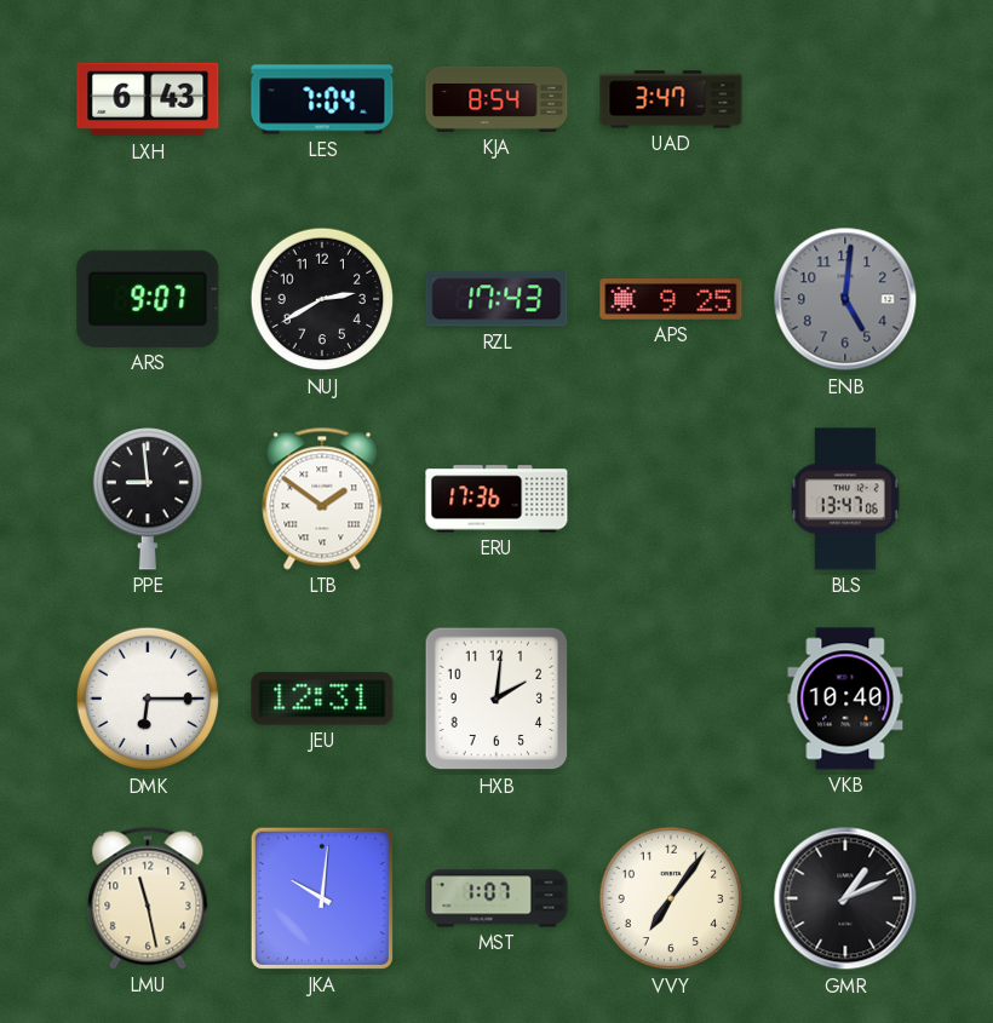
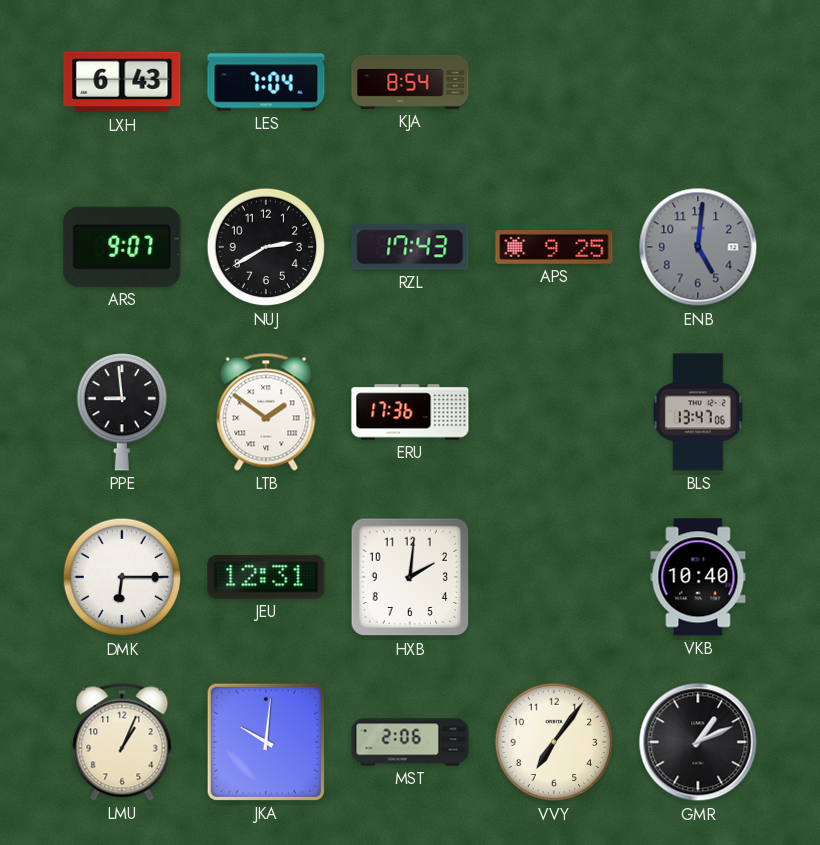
UAD: 3:47 -> none (671, 99)
LMU: 11:28 -> 1:04 (122, 742)
MST: 1:07 -> 2:06 (410, 742)
